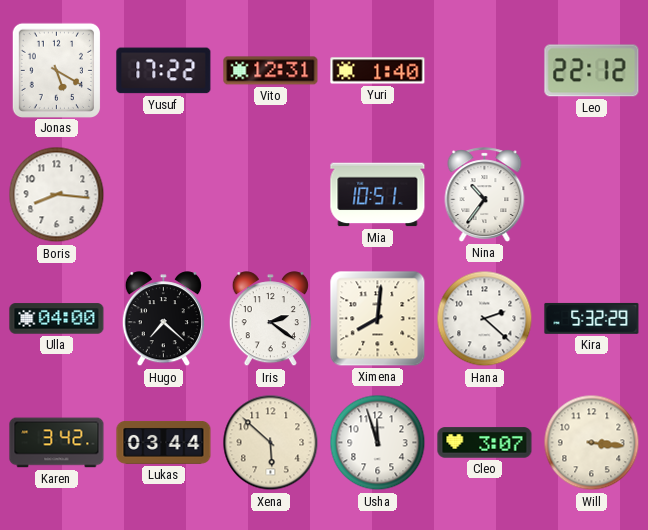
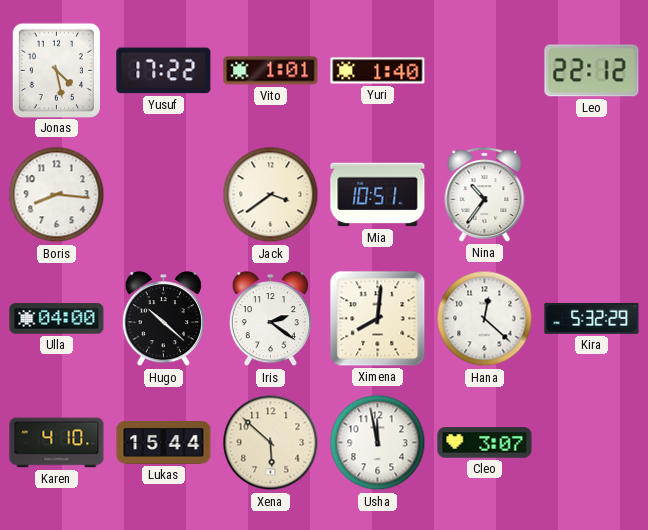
Jonas: 5:20 -> 4:28 (56, 70)
Vito: 12:31 -> 1:01 (271, 71)
Jack: none -> 3:39 (271, 195)
Hugo: 7:22 -> 10:22 (163, 319)
Hana: 2:22 -> 12:22 (485, 319)
Karen: 3:42 -> 4:10 (57, 443)
Lukas: 03:44 -> 15:44 (164, 443)
Usha: 11:57 -> 11:58 (378, 443)
Will: 3:16 -> none (592, 443)
